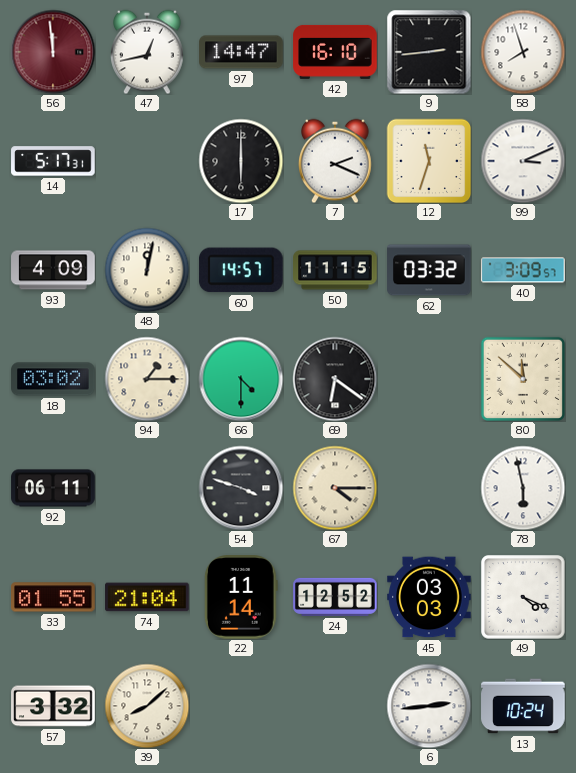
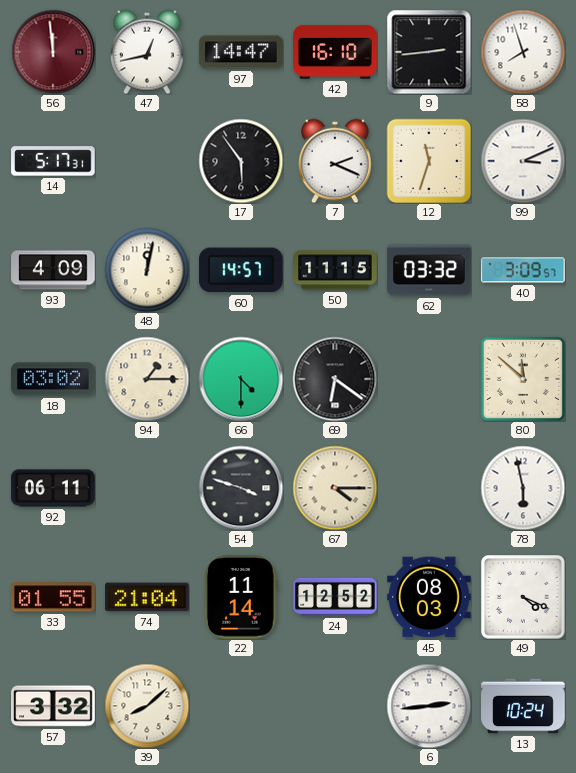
17: 6:00 -> 5:54 (241, 161)
45: 03:03 -> 08:03 (429, 597)
